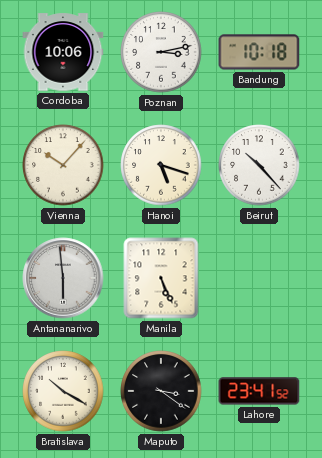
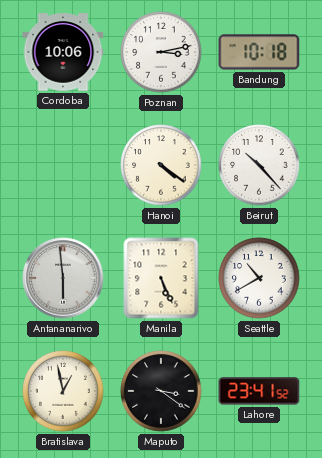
Vienna: 10:07 -> none (63, 165)
Hanoi: 5:18 -> 4:21 (161, 165)
Seattle: none -> 10:40 (259, 278)
Bratislava: 10:20 -> 12:58 (63, 391)
